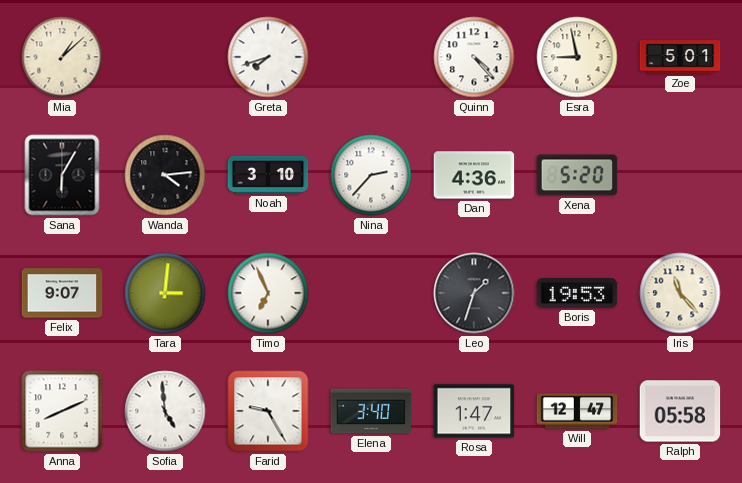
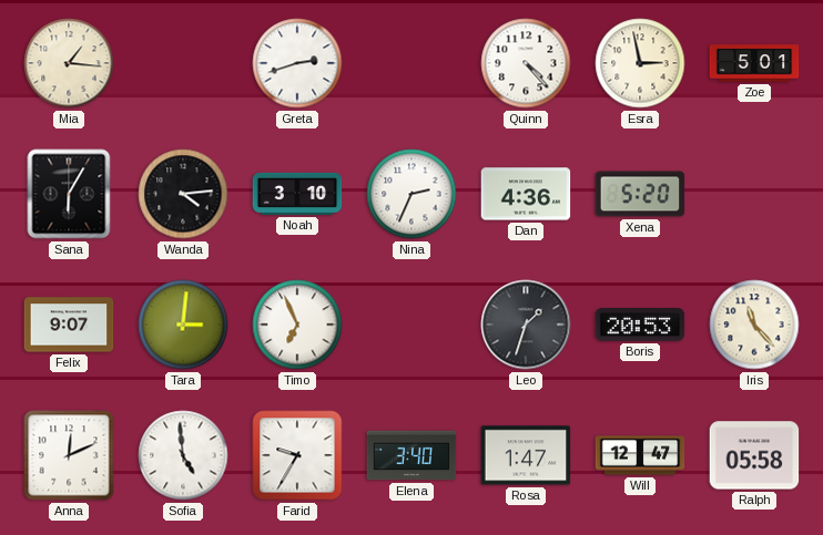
Mia: 1:08 -> 1:16 (69, 63)
Greta: 7:42 -> 2:42 (297, 63)
Esra: 8:58 -> 2:58 (640, 63)
Nina: 2:37 -> 2:34 (411, 194)
Boris: 19:53 -> 20:53 (640, 325)
Anna: 8:11 -> 12:11 (69, 455)
Farid: 9:25 -> 9:35 (297, 455)
